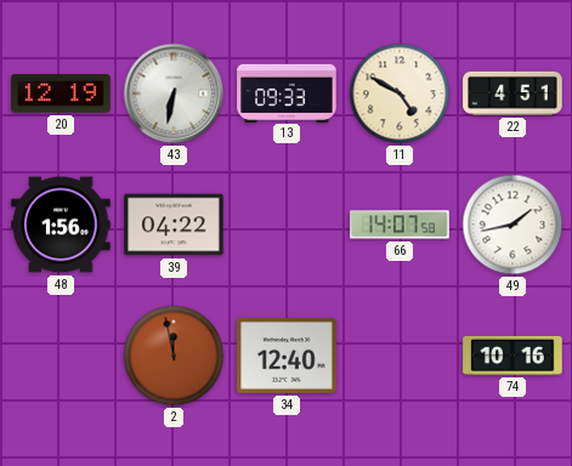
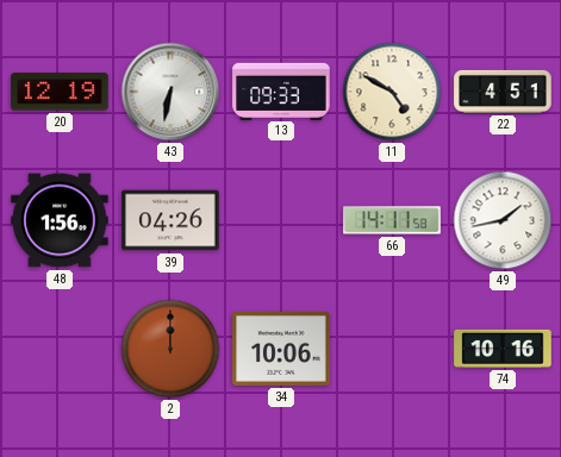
39: 04:22 -> 04:26 (170, 220)
66: 14:07 -> 14:11 (392, 220)
2: 11:58 -> 12:00 (170, 349)
34: 12:40 -> 10:06 (281, 349)
